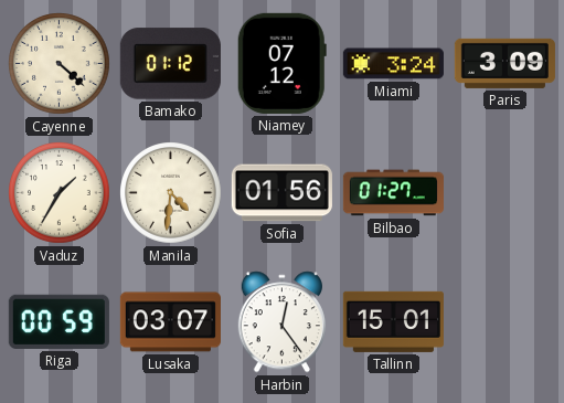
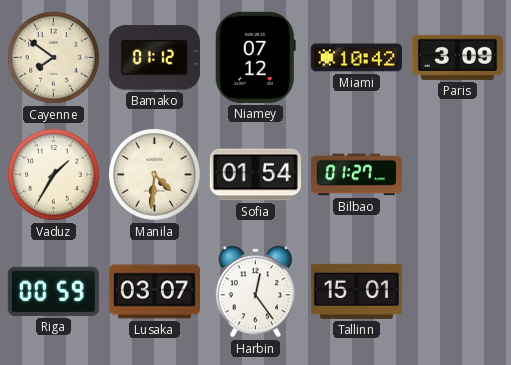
Cayenne: 4:22 -> 7:51 (54, 58)
Miami: 3:24 -> 10:42 (356, 58)
Sofia: 01:56 -> 01:54 (255, 175)
